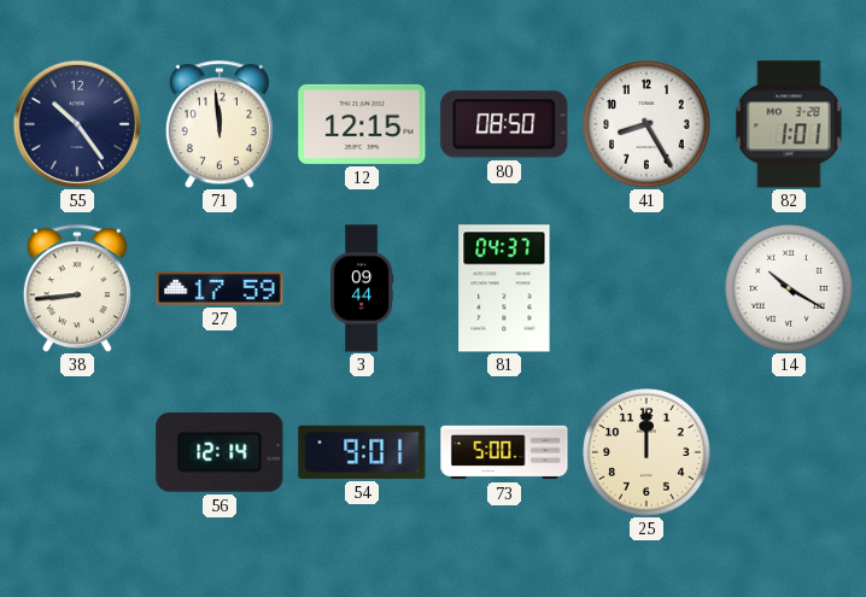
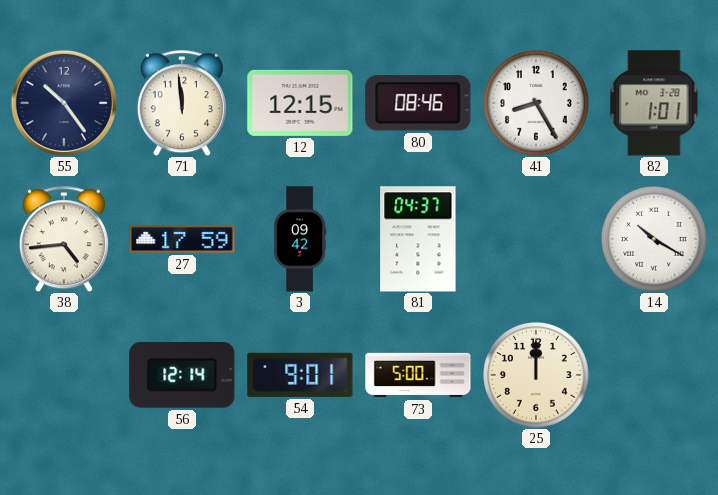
80: 08:50 -> 08:46 (418, 103)
38: 8:44 -> 4:44 (64, 239)
3: 09:44 -> 09:42 (300, 239)
